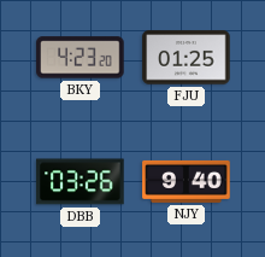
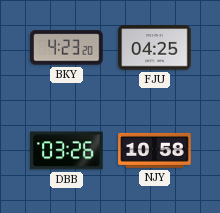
FJU: 01:25 -> 04:25 (155, 48)
NJY: 9:40 -> 10:58 (155, 150)
